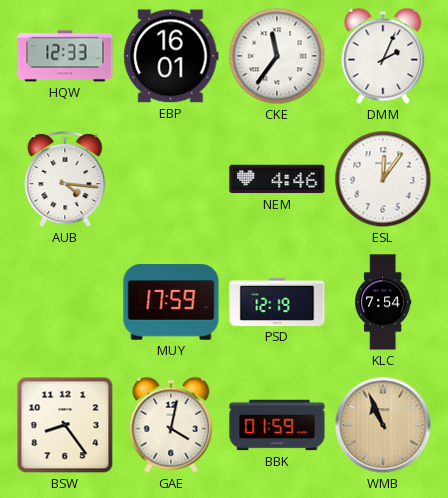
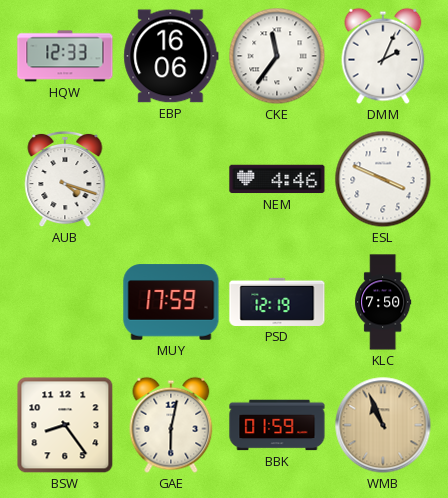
EBP: 16:01 -> 16:06 (171, 56)
AUB: 4:16 -> 4:18 (65, 179)
ESL: 12:06 -> 3:49 (383, 179)
KLC: 7:54 -> 7:50 (383, 302)
GAE: 4:02 -> 6:02 (171, 425)
